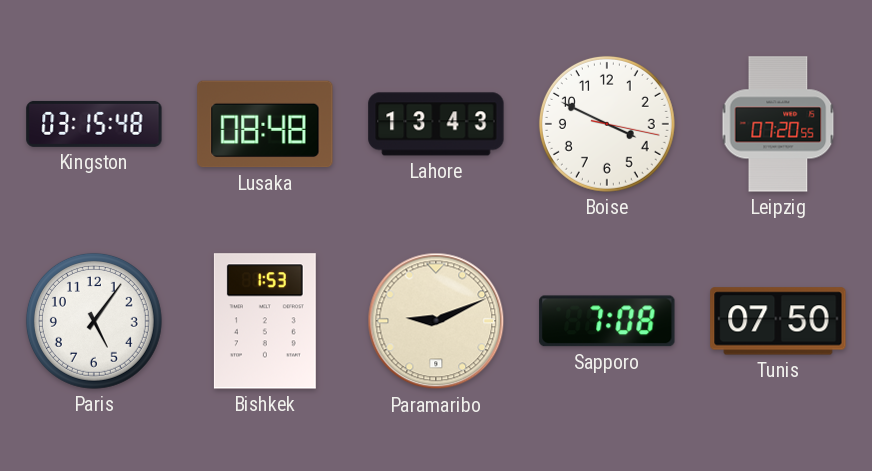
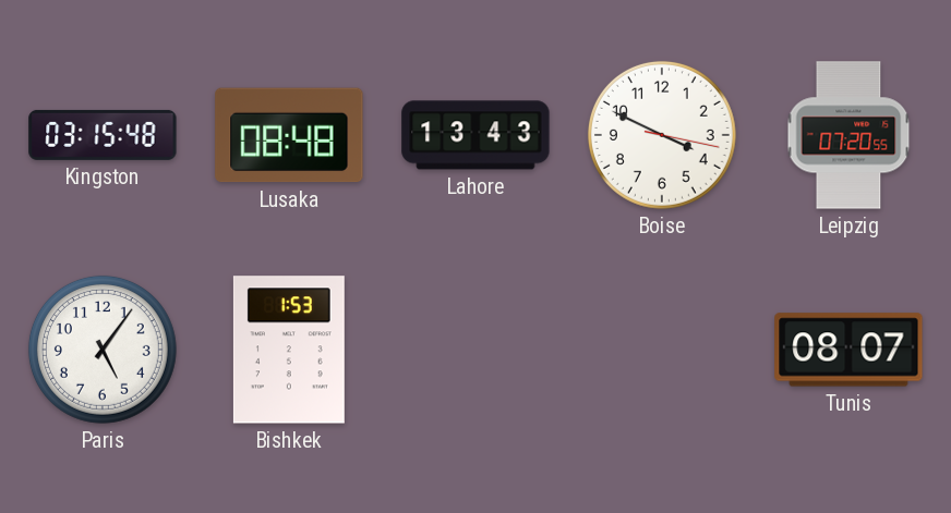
Paramaribo: 9:11 -> none (436, 321)
Sapporo: 7:08 -> none (607, 321)
Tunis: 07:50 -> 08:07 (848, 350)
